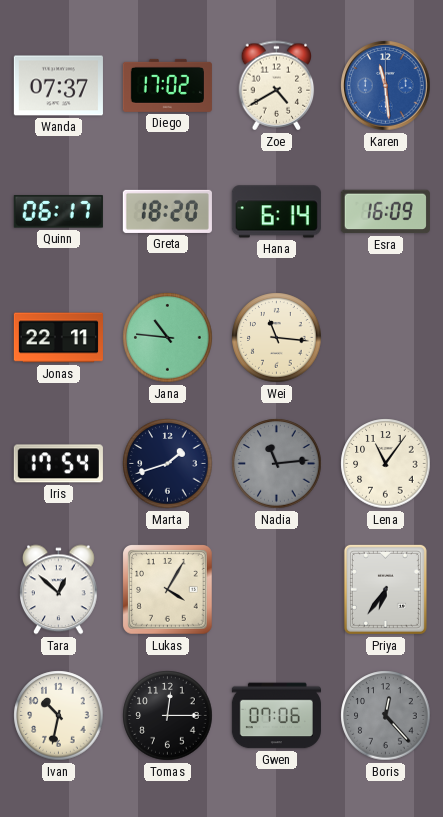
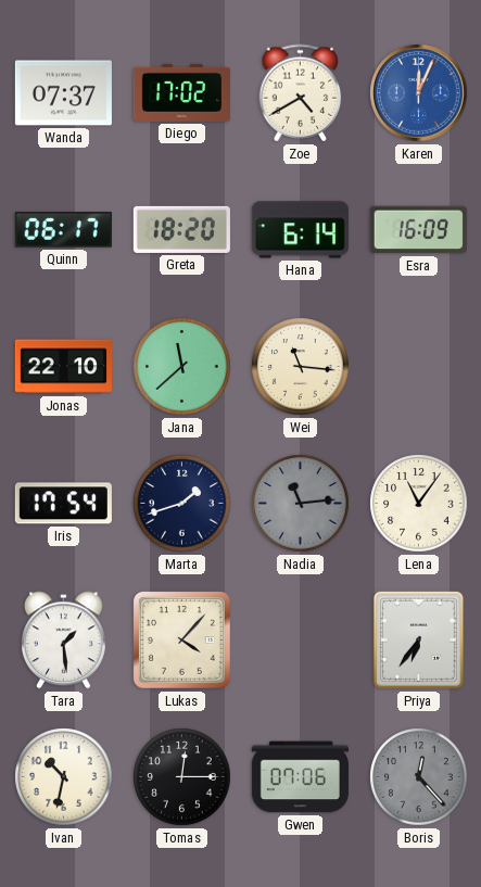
Karen: 11:29 -> 12:04 (419, 93)
Jonas: 22:11 -> 22:10 (63, 367)
Jana: 10:46 -> 11:38 (182, 367)
Tara: 12:52 -> 1:29 (64, 641)
Lukas: 4:05 -> 4:07 (182, 641)
